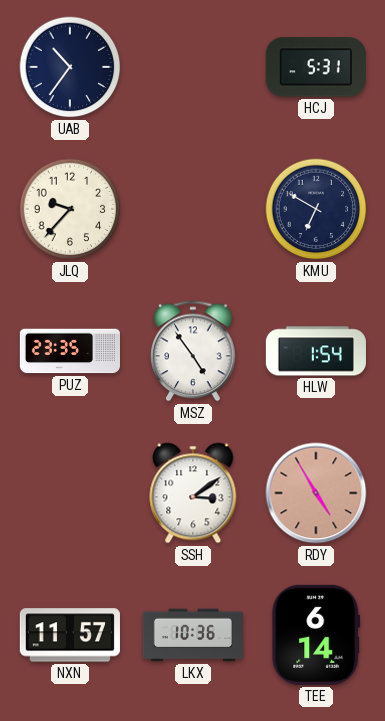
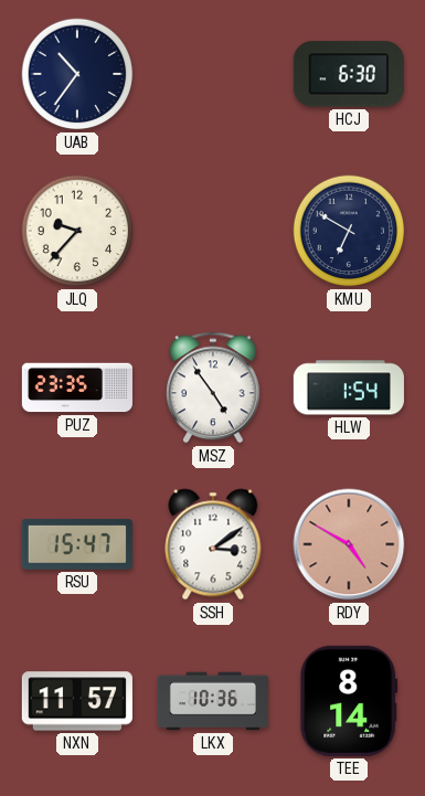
HCJ: 5:31 -> 6:30 (349, 74)
RSU: none -> 15:47 (77, 545)
RDY: 4:55 -> 4:50 (349, 544)
TEE: 6:14 -> 8:14 (349, 701)
